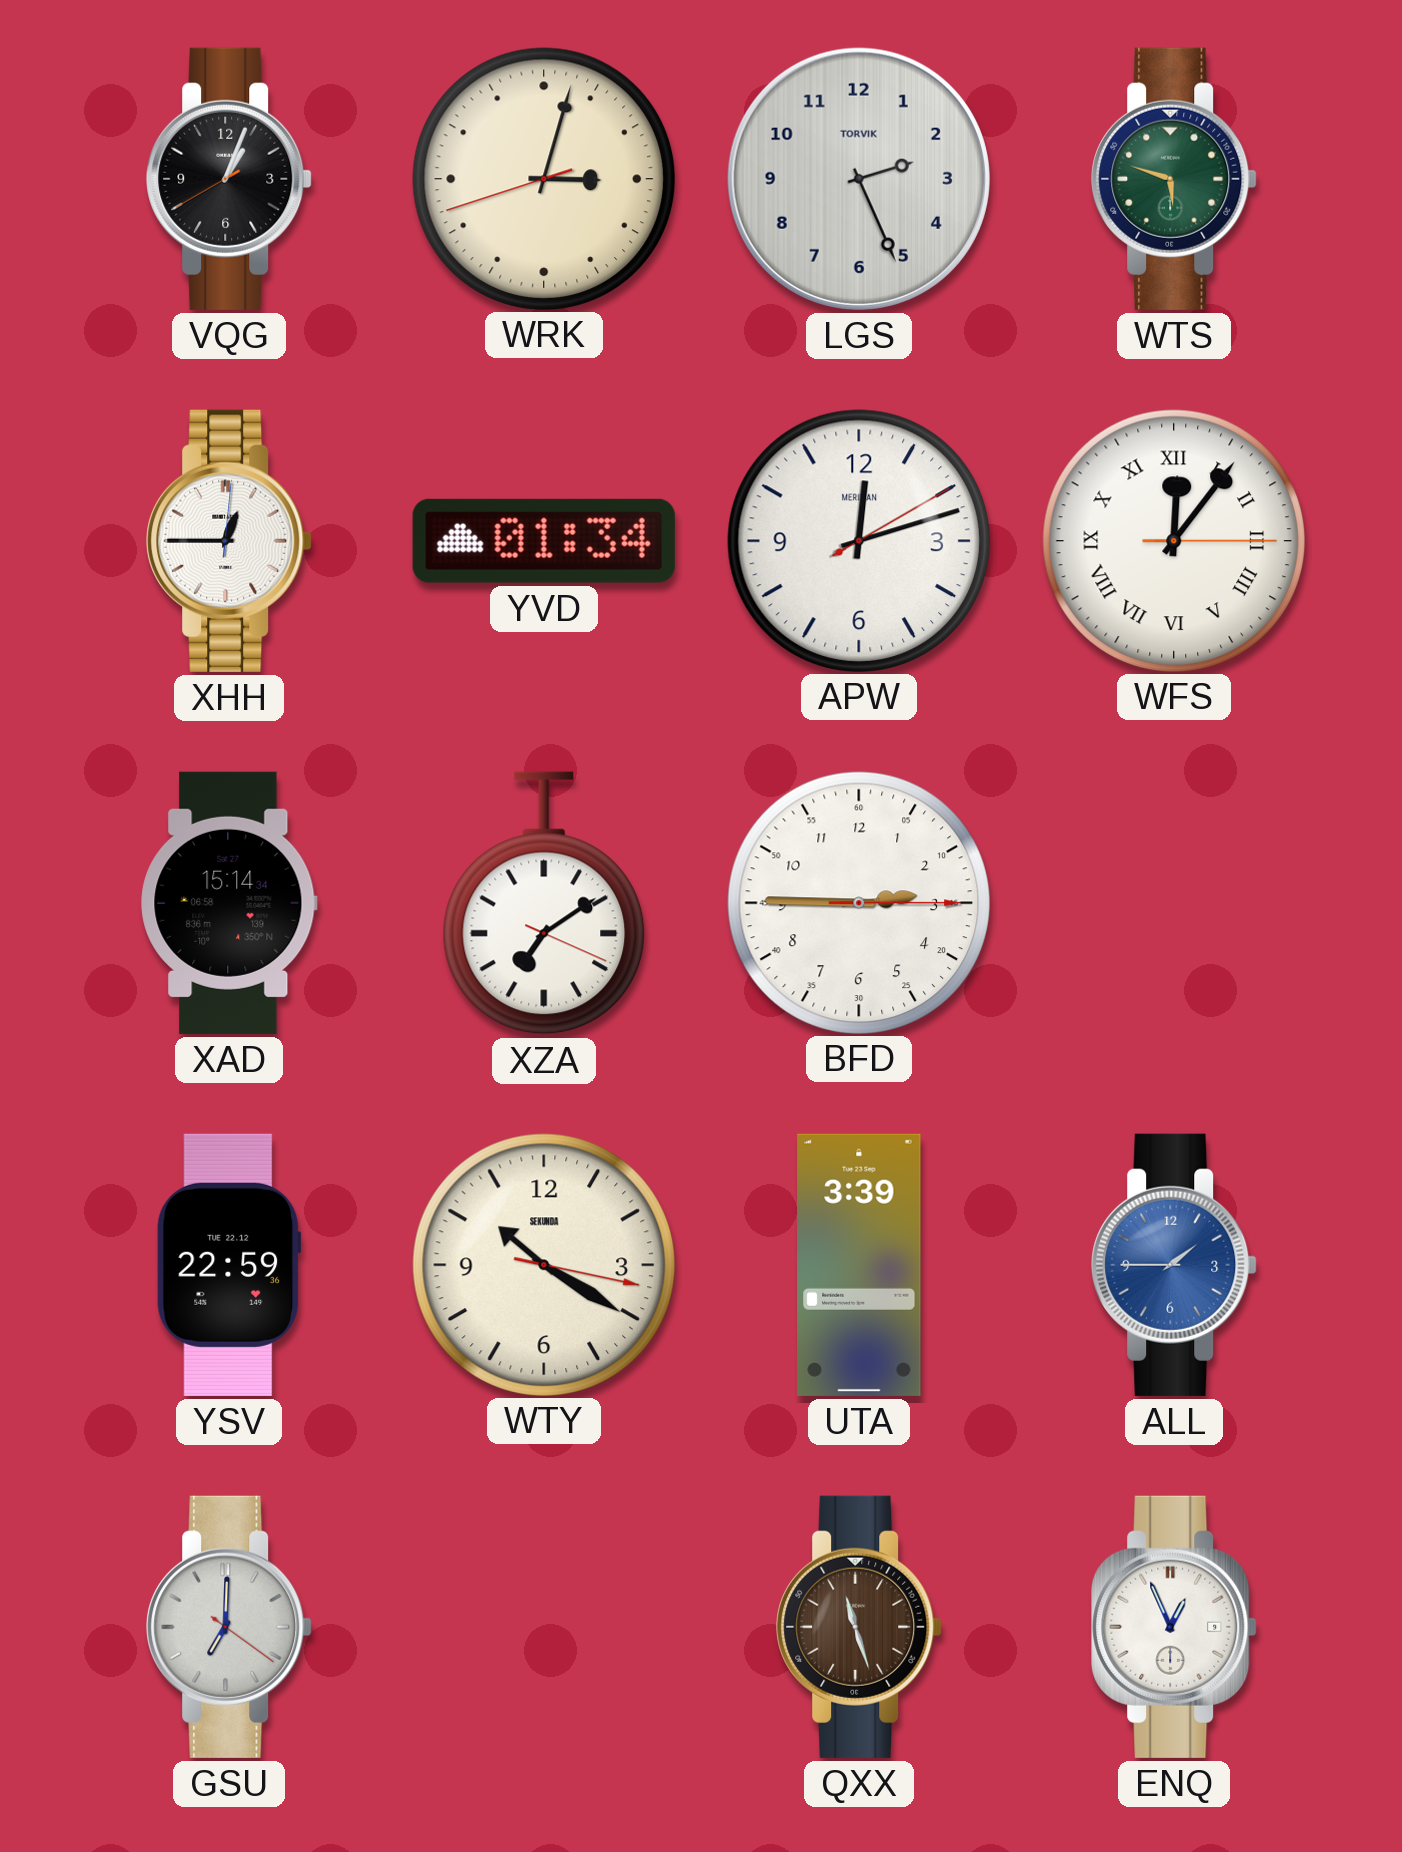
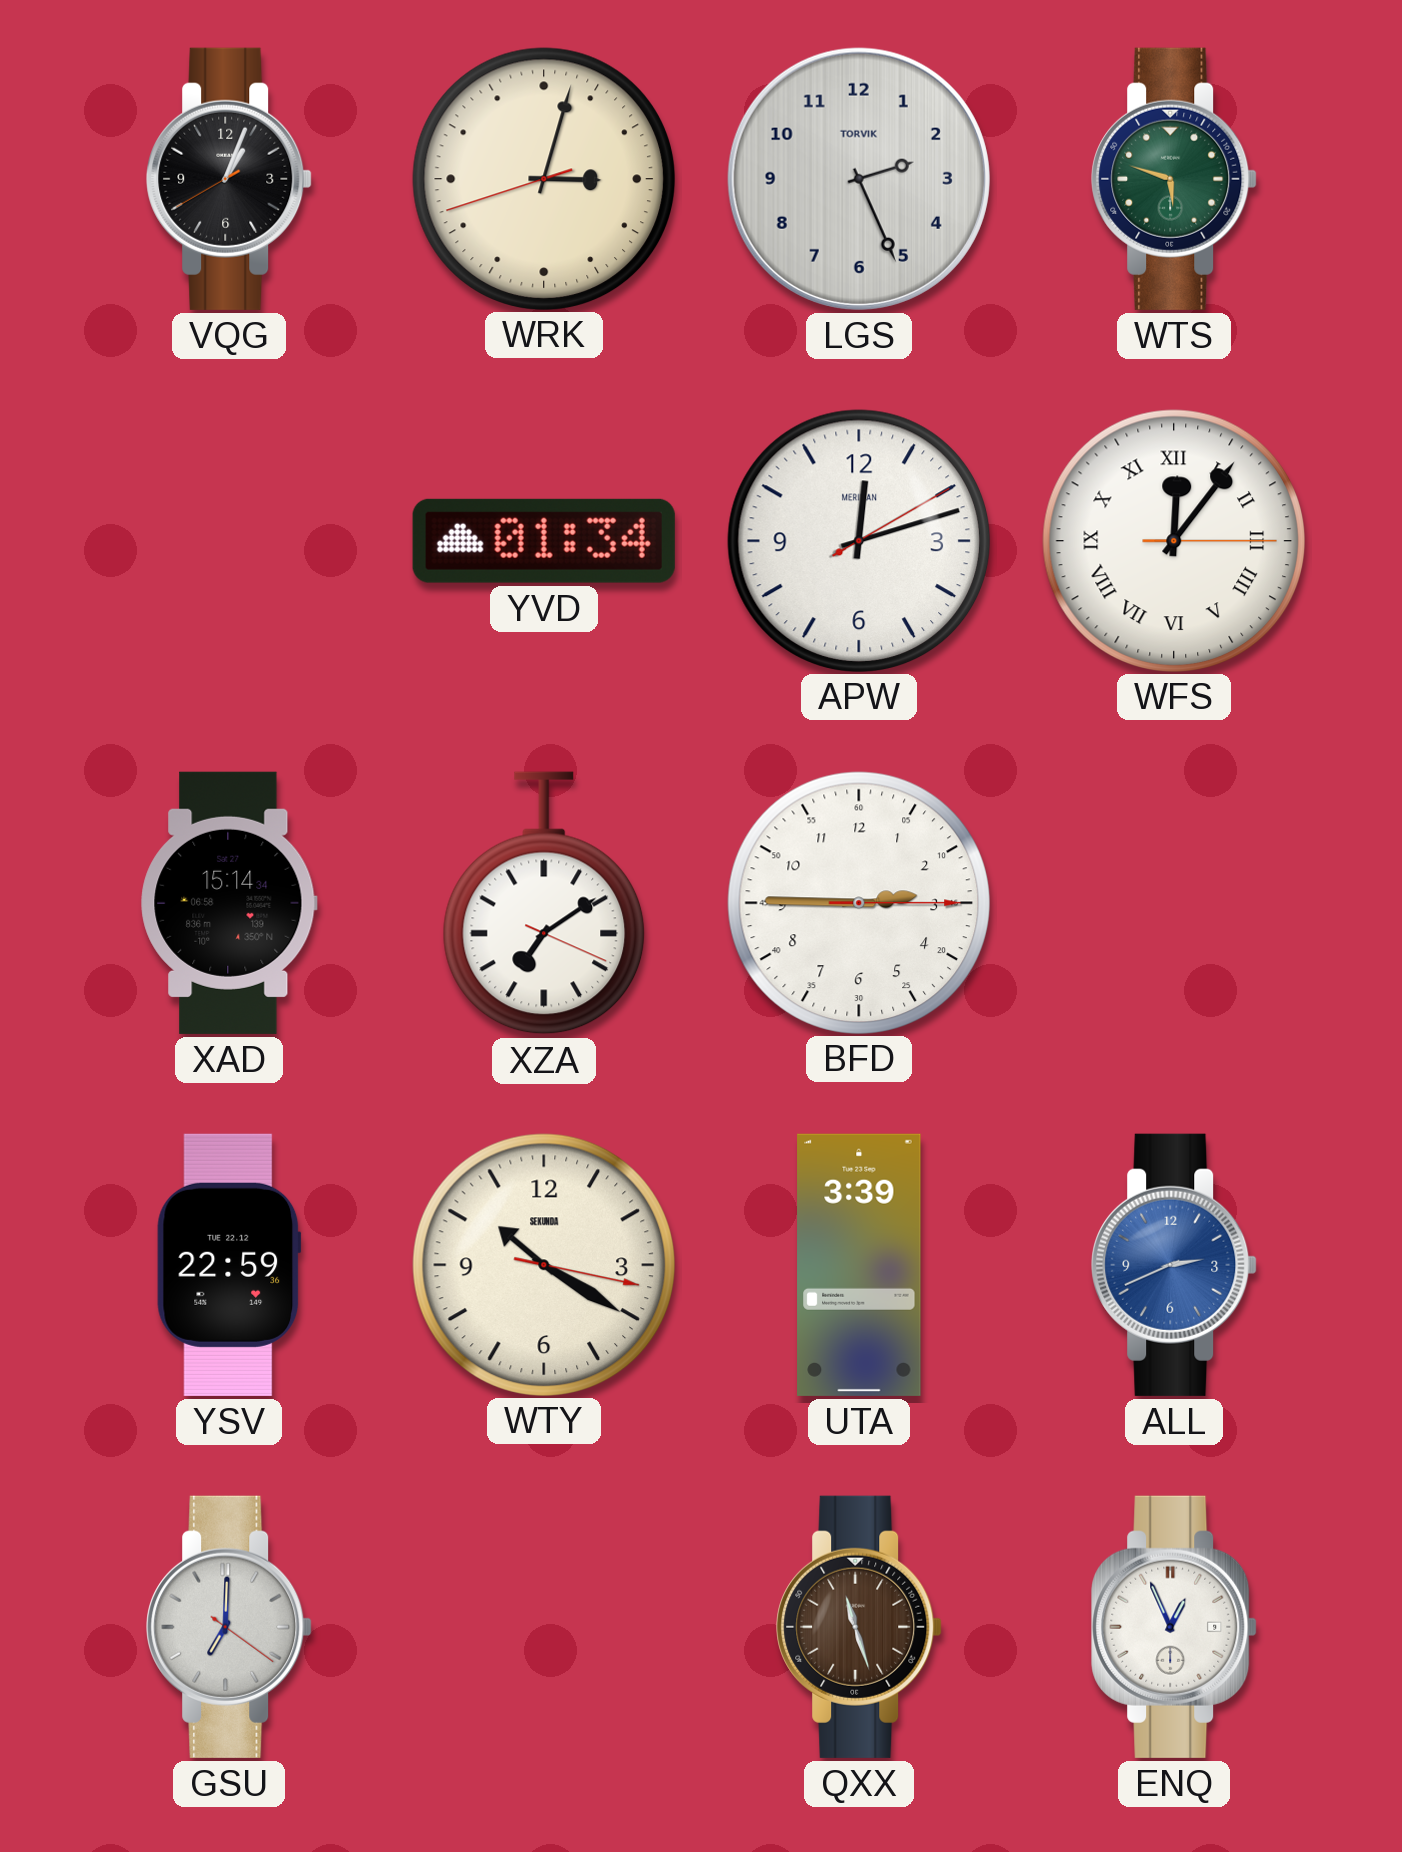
XHH: 12:45 -> none (229, 541)
ALL: 1:45 -> 2:41 (1174, 1265)
